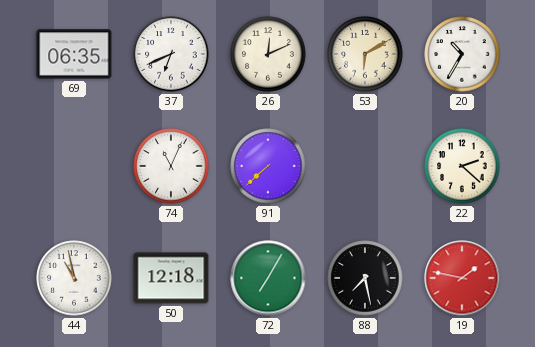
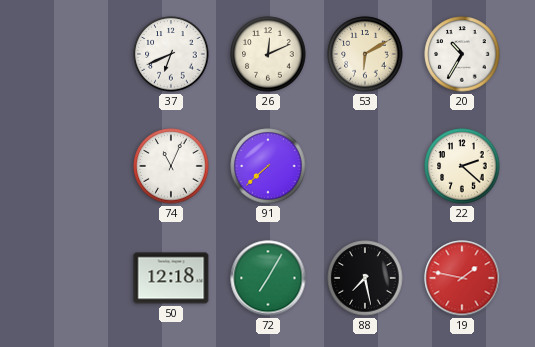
69: 06:35 -> none (74, 54)
44: 10:58 -> none (74, 278)
